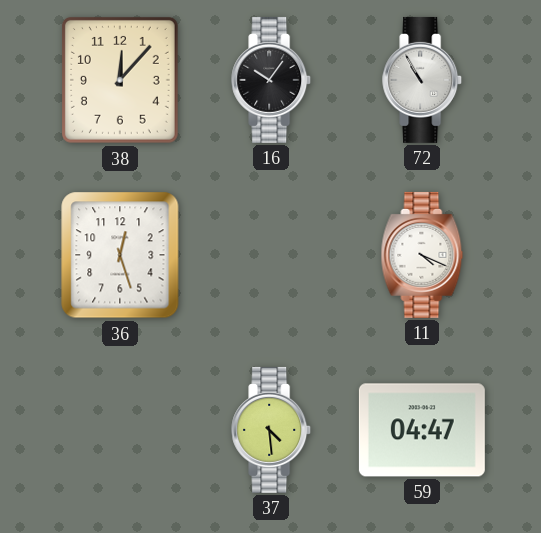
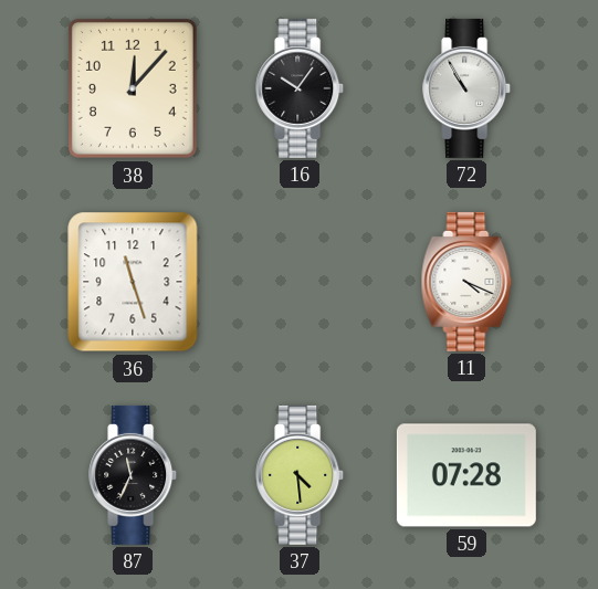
36: 12:27 -> 11:27 (133, 282)
87: none -> 11:34 (134, 475)
59: 04:47 -> 07:28 (466, 475)
